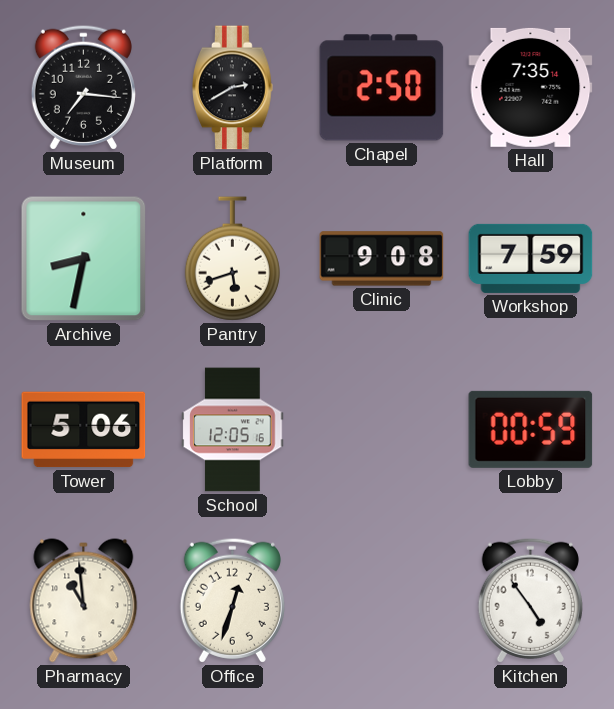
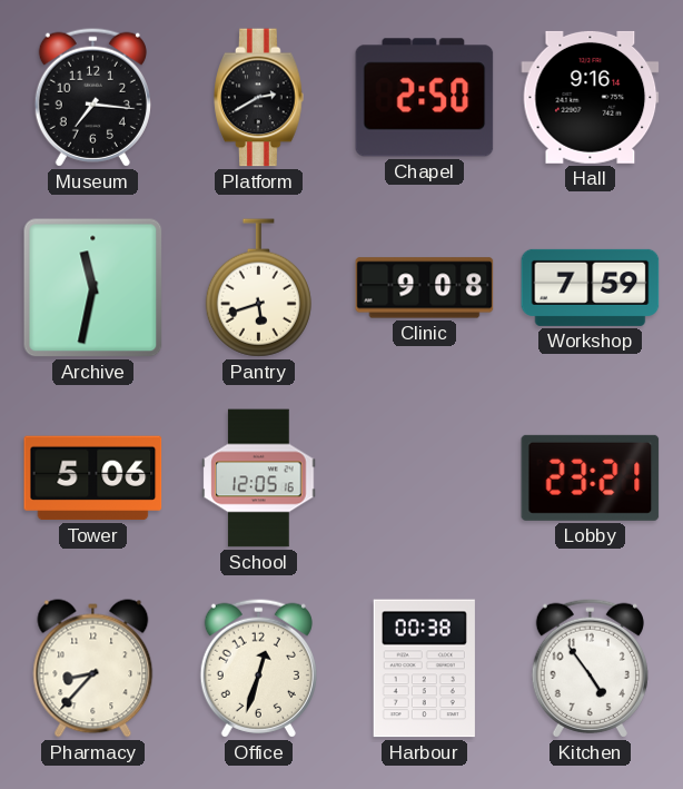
Hall: 7:35 -> 9:16 (591, 97)
Archive: 8:32 -> 11:32 (93, 288)
Lobby: 00:59 -> 23:21 (591, 477)
Pharmacy: 10:59 -> 8:37 (93, 669)
Harbour: none -> 00:38 (424, 669)
